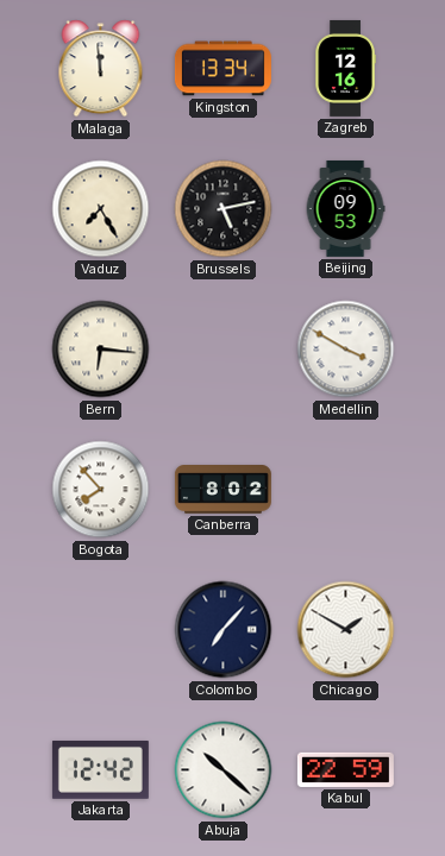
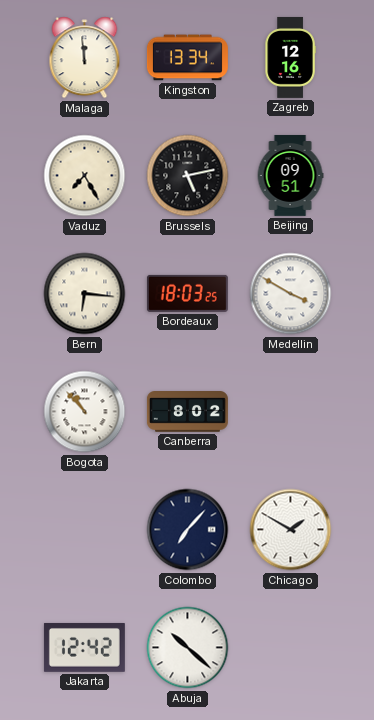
Beijing: 09:53 -> 09:51 (290, 175)
Bordeaux: none -> 18:03 (187, 293)
Bogota: 7:53 -> 10:53 (85, 412)
Kabul: 22:59 -> none (345, 769)
